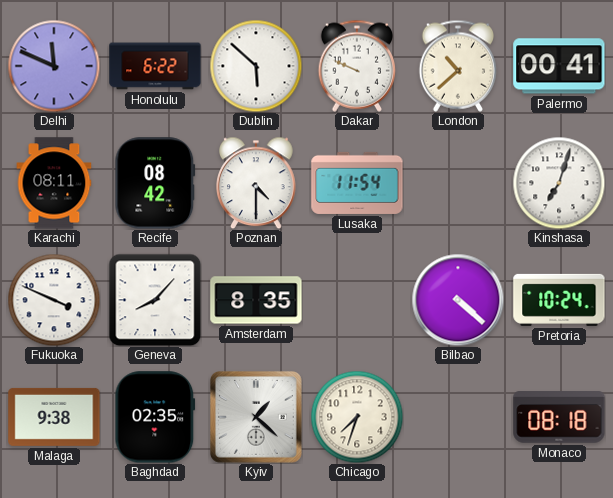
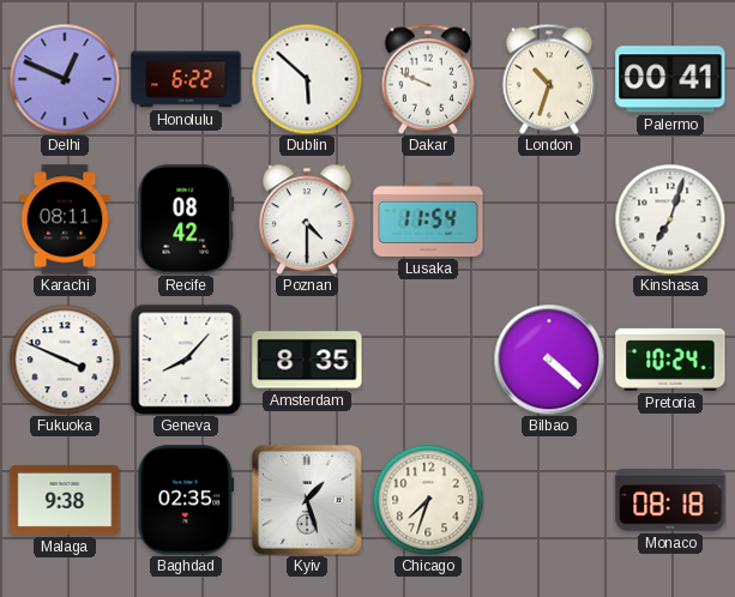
Delhi: 11:49 -> 12:49 (65, 79)
London: 10:38 -> 10:33 (548, 79)
Kyiv: 1:22 -> 1:27 (307, 500)
